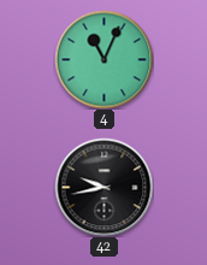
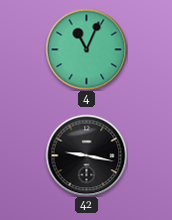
42: 9:43 -> 9:17 (86, 155)
